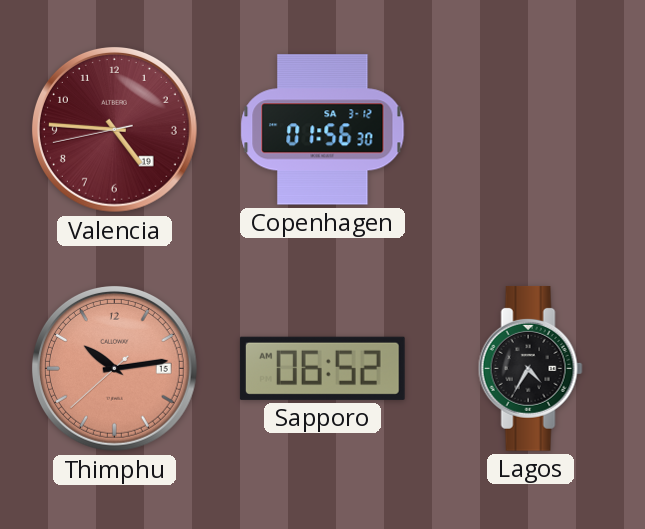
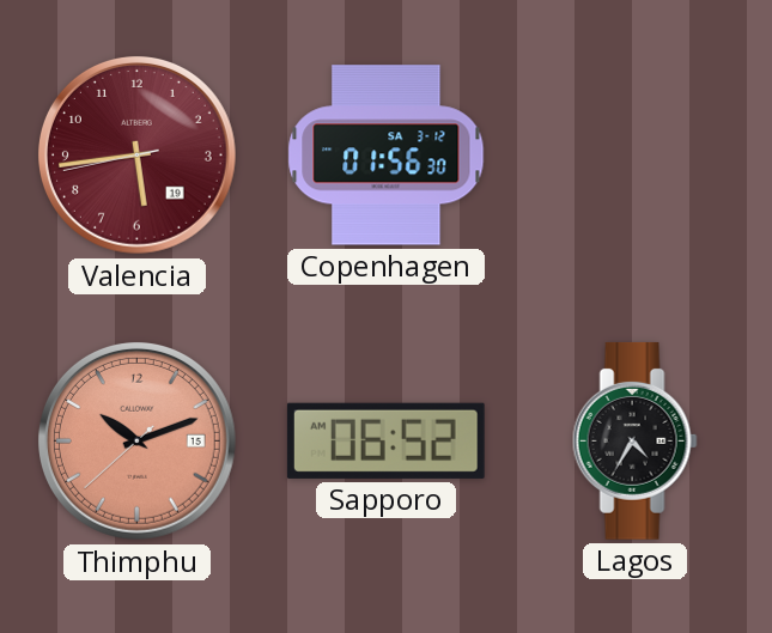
Valencia: 4:45 -> 5:43 (136, 154)
Thimphu: 10:13 -> 10:11 (136, 440)
